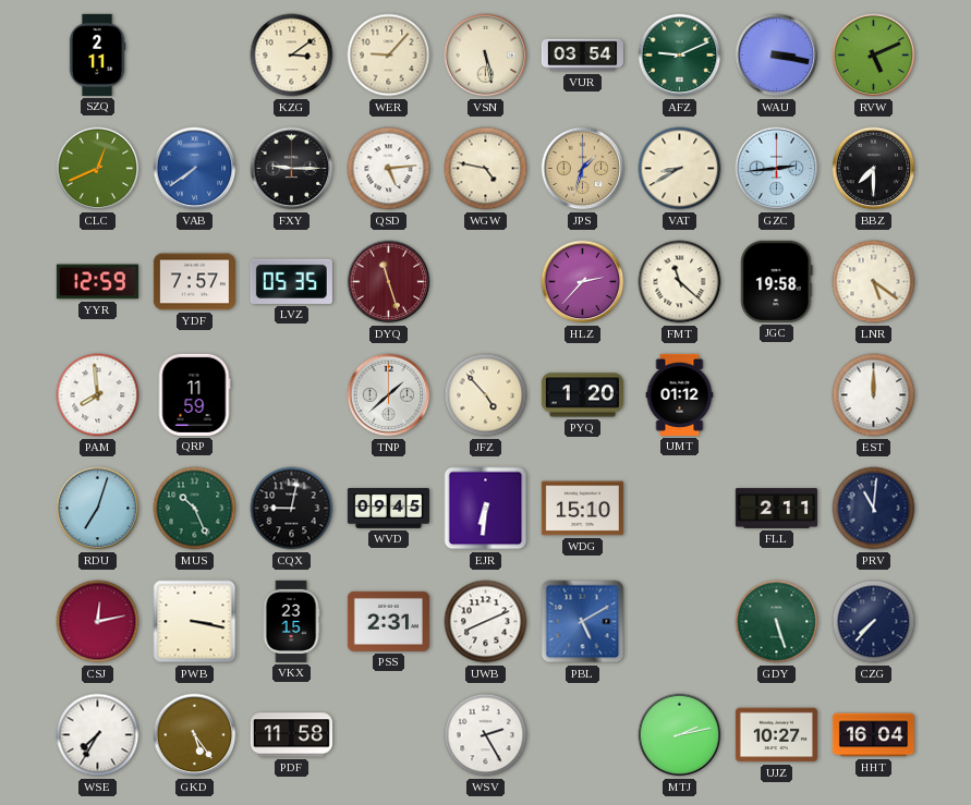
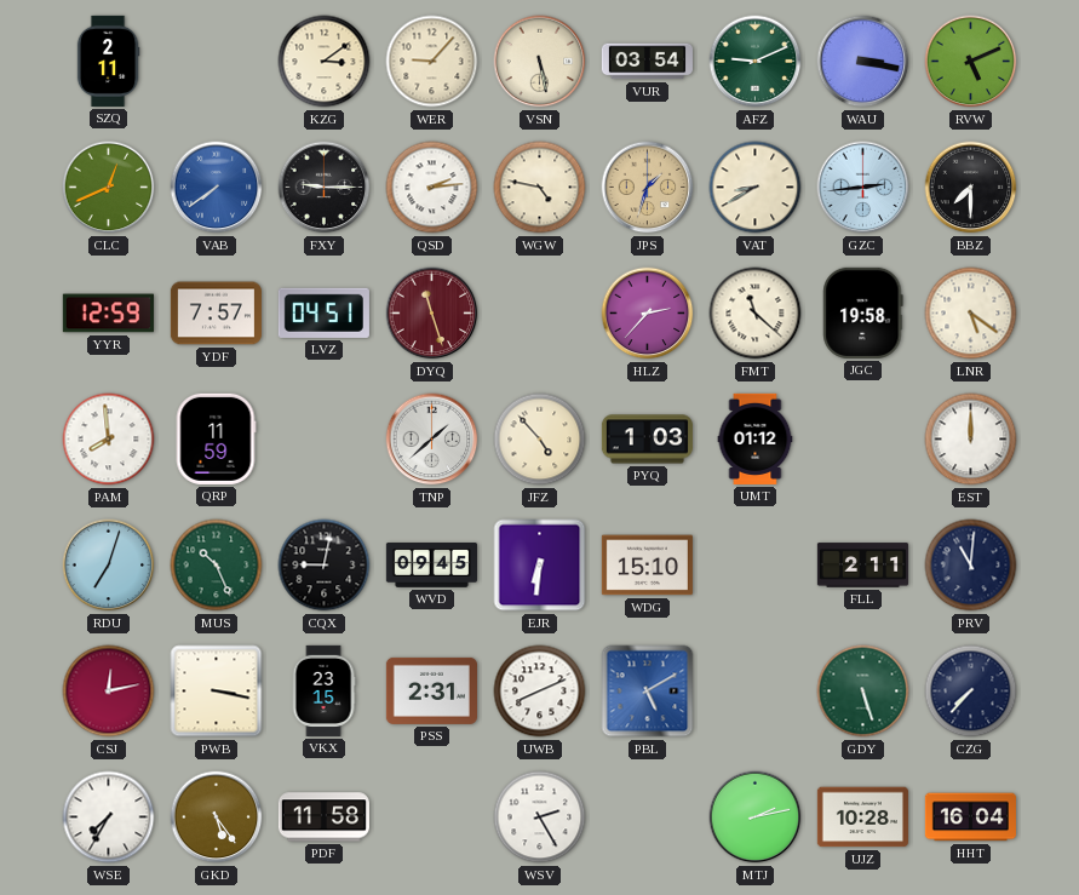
QSD: 5:14 -> 2:14 (432, 188)
LVZ: 05:35 -> 04:51 (323, 312)
PYQ: 1:20 -> 1:03 (647, 440)
UJZ: 10:27 -> 10:28 (862, 817)
